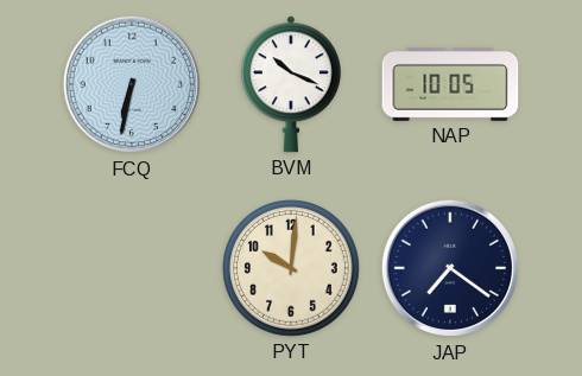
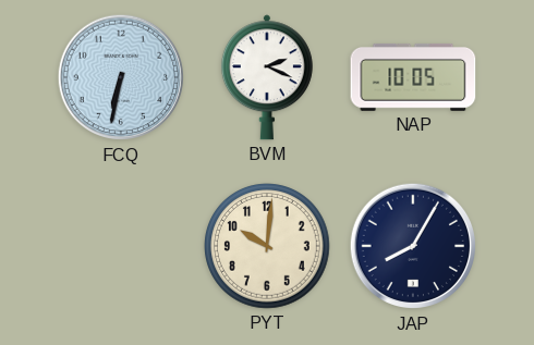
BVM: 10:19 -> 2:19 (267, 77)
JAP: 7:21 -> 8:05 (413, 246)
